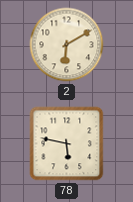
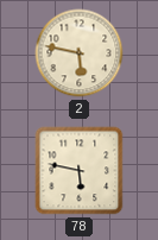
2: 6:10 -> 5:47 (80, 53)
